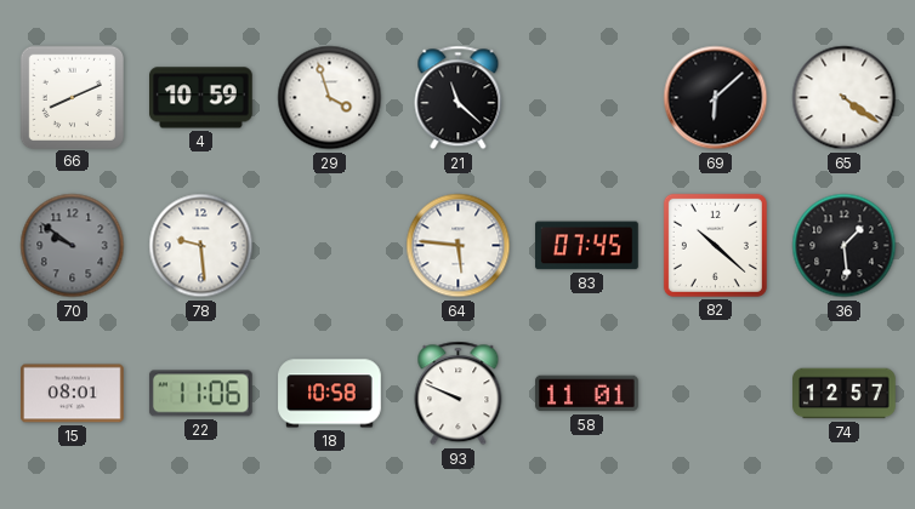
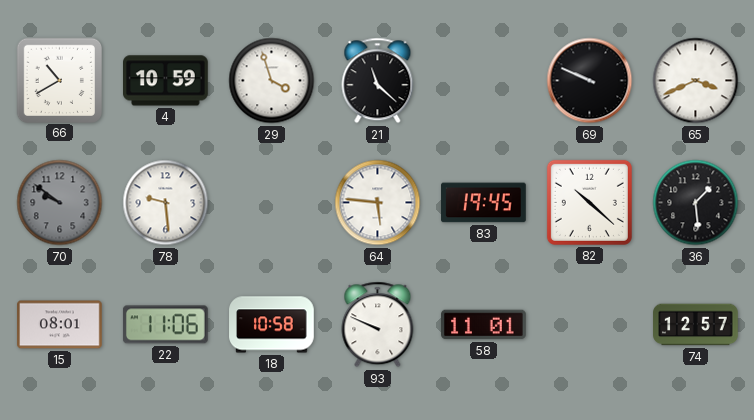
66: 8:11 -> 10:40 (59, 80)
69: 6:08 -> 9:49 (590, 81)
65: 4:21 -> 3:41 (696, 81)
83: 07:45 -> 19:45 (484, 203)
